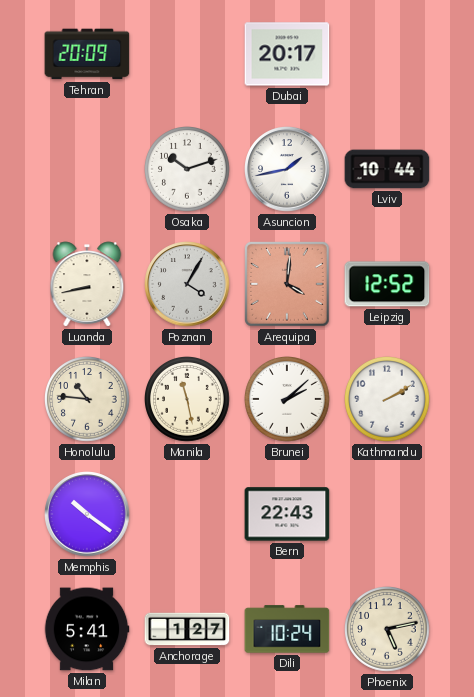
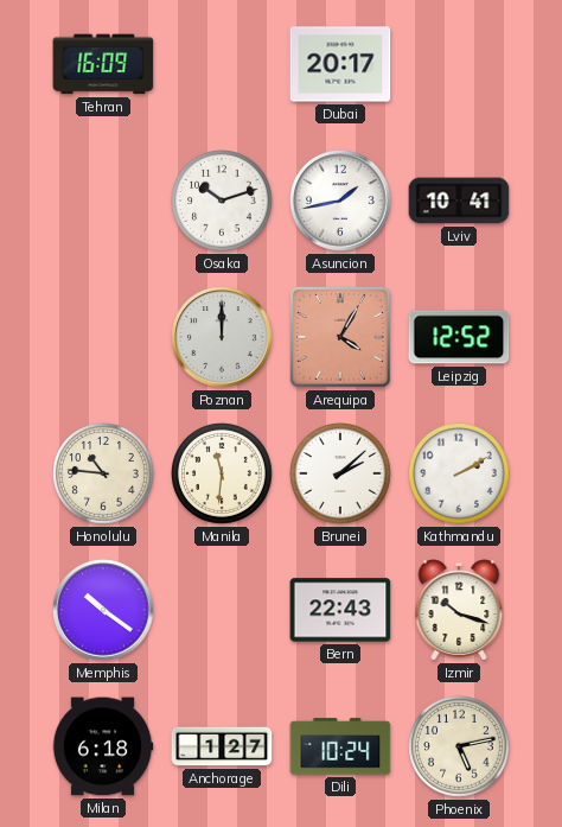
Tehran: 20:09 -> 16:09 (103, 64)
Lviv: 10:44 -> 10:41 (459, 201)
Luanda: 8:43 -> none (87, 284)
Poznan: 4:05 -> 12:00 (222, 337)
Arequipa: 4:01 -> 4:05 (341, 338)
Manila: 11:28 -> 11:31 (223, 475)
Izmir: none -> 10:18 (459, 610)
Milan: 5:41 -> 6:18 (103, 746)
